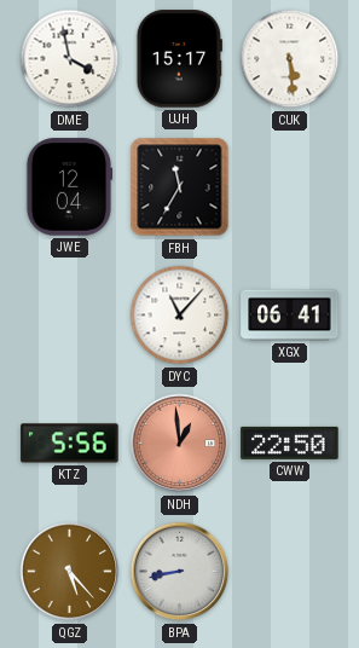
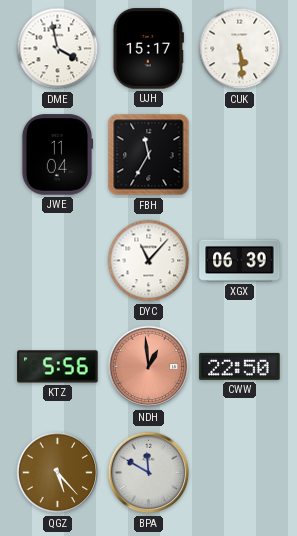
JWE: 12:04 -> 11:04 (57, 155)
XGX: 06:41 -> 06:39 (240, 261)
BPA: 8:43 -> 11:50 (149, 473)
